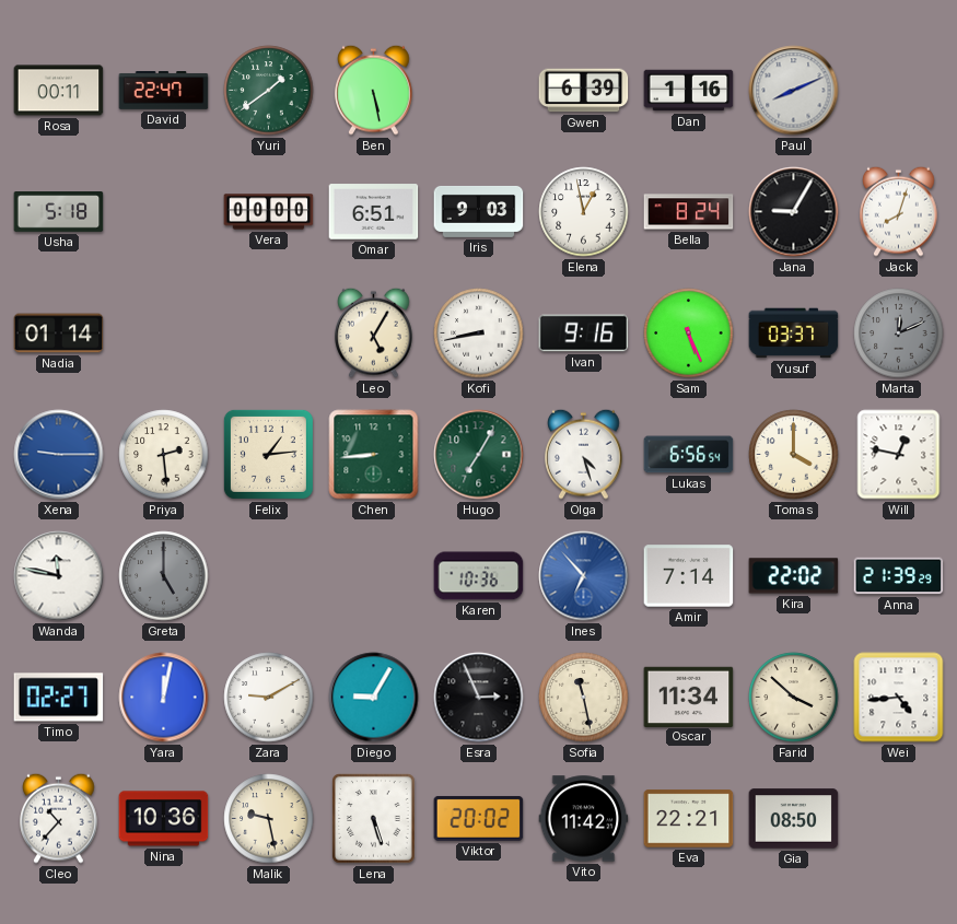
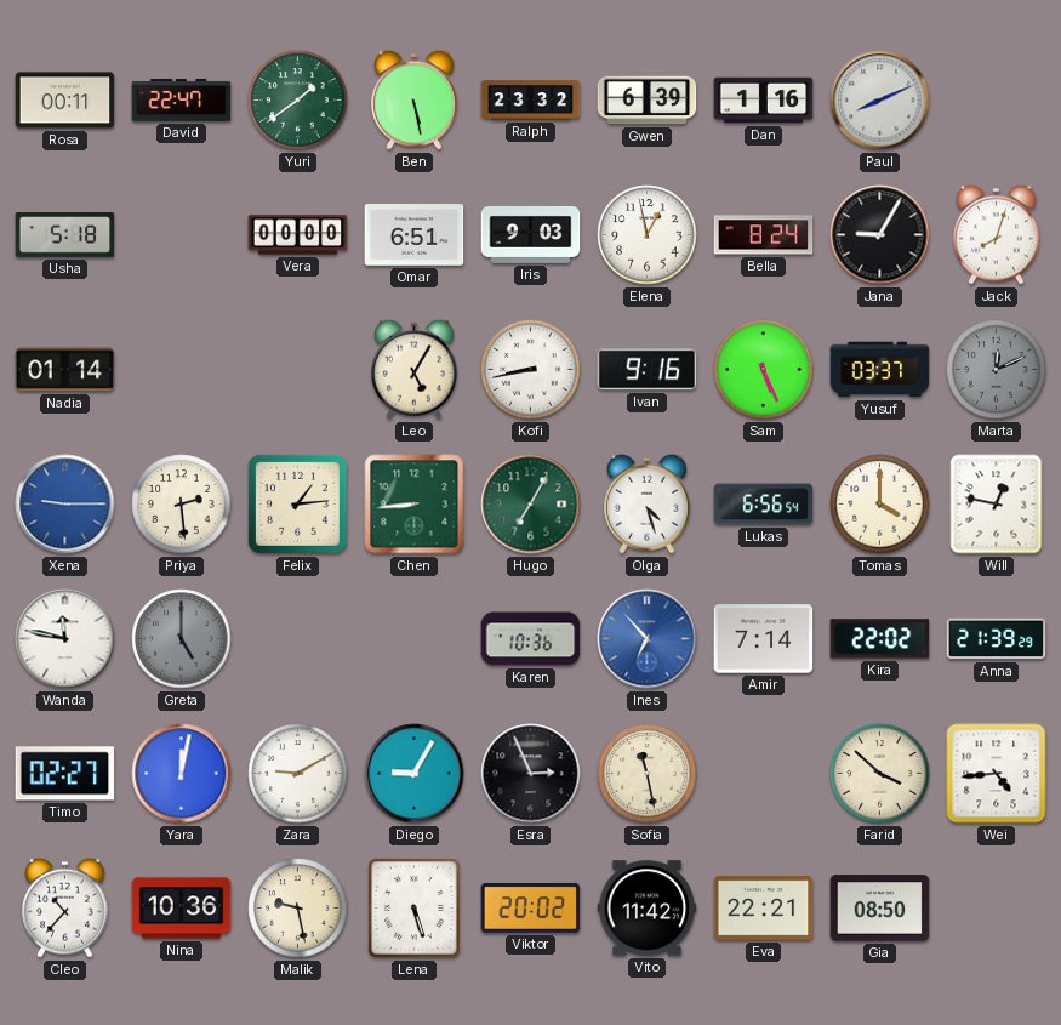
Ralph: none -> 23:32 (531, 101)
Oscar: 11:34 -> none (689, 697)
